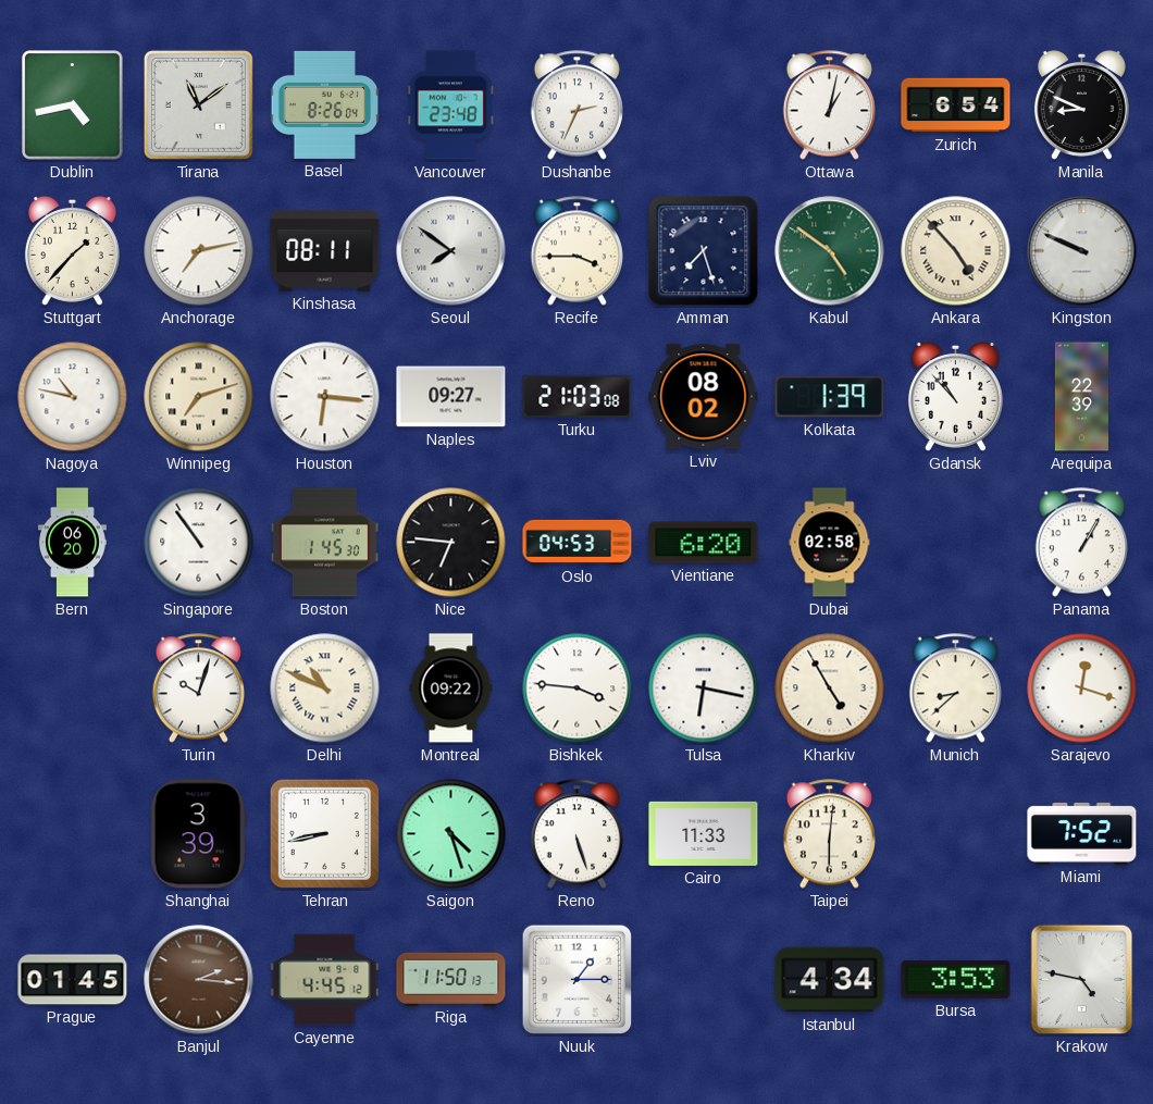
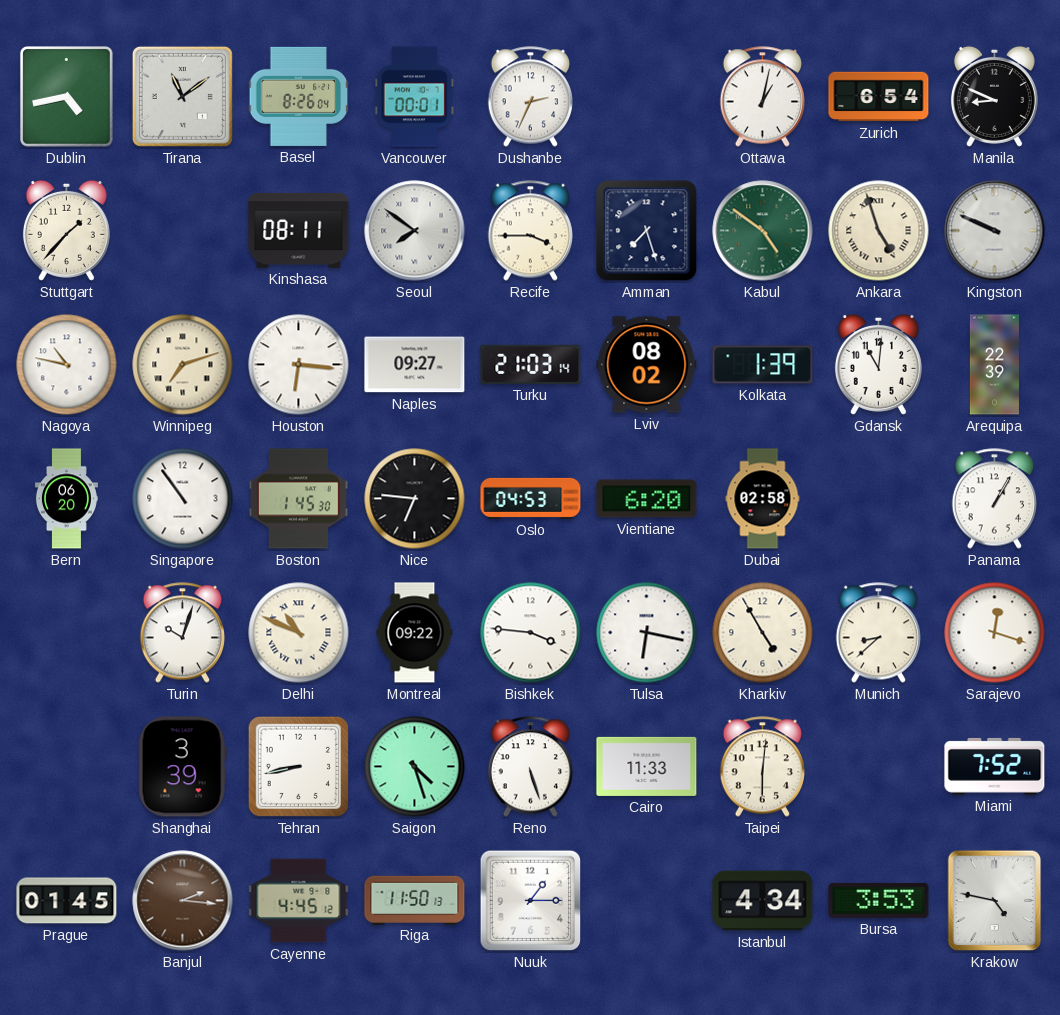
Vancouver: 23:48 -> 00:01 (414, 97)
Anchorage: 7:13 -> none (199, 251)
Ankara: 4:53 -> 4:57 (879, 231)
Turku: 21:03:08 -> 21:03:14 (531, 364)
Gdansk: 10:53 -> 11:01 (878, 364)
